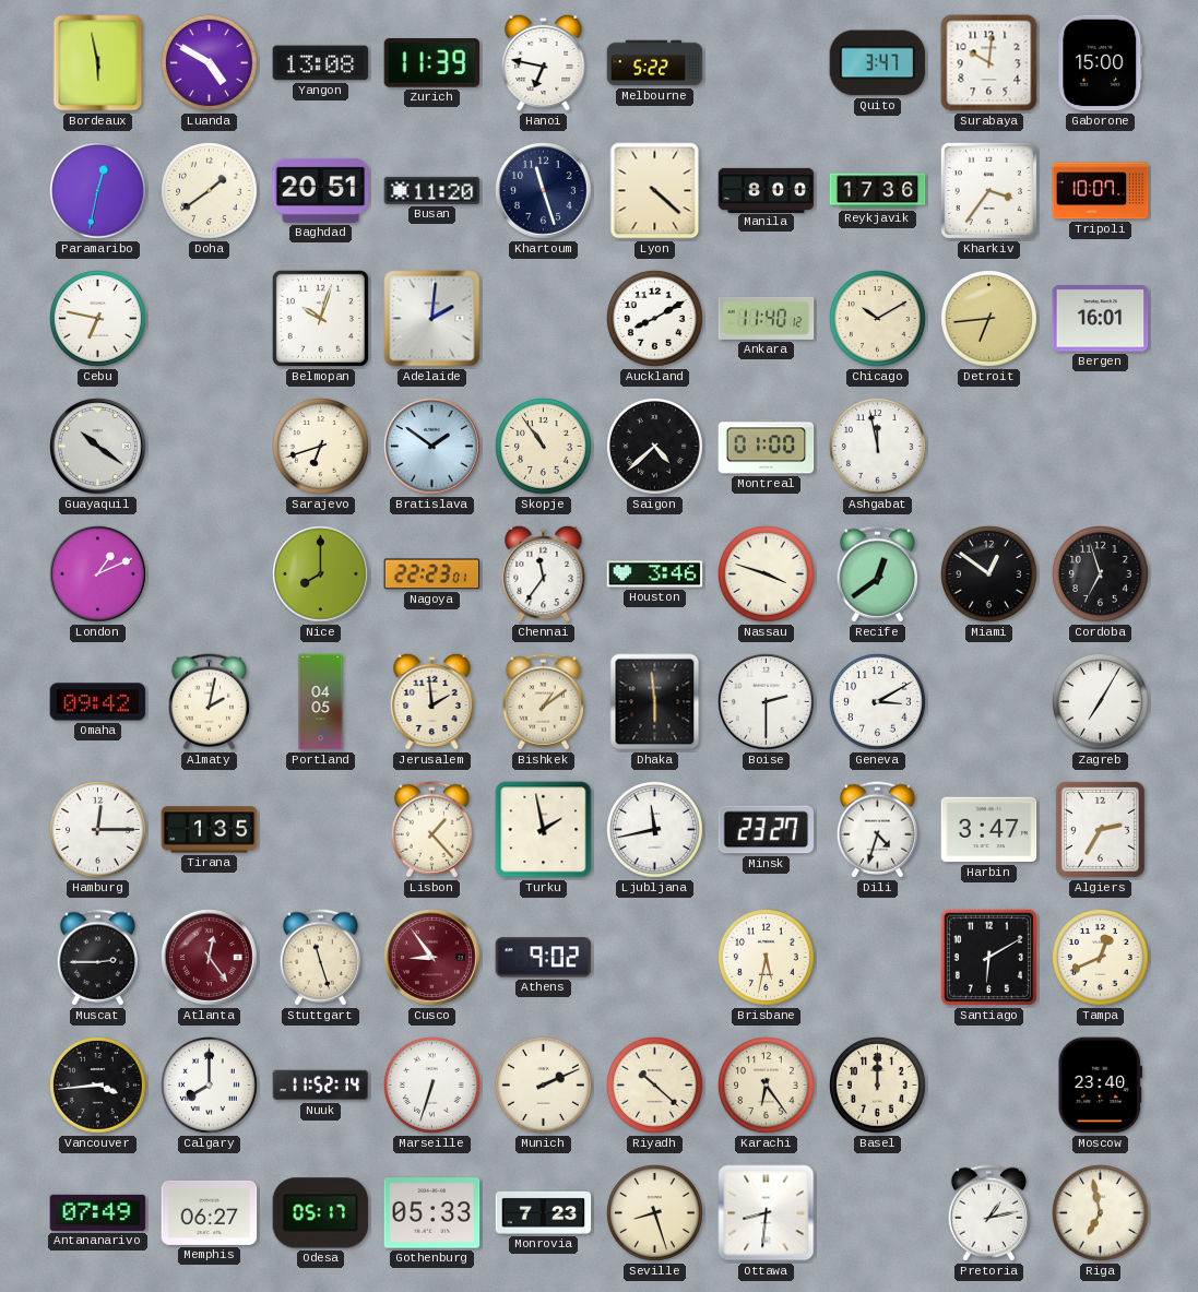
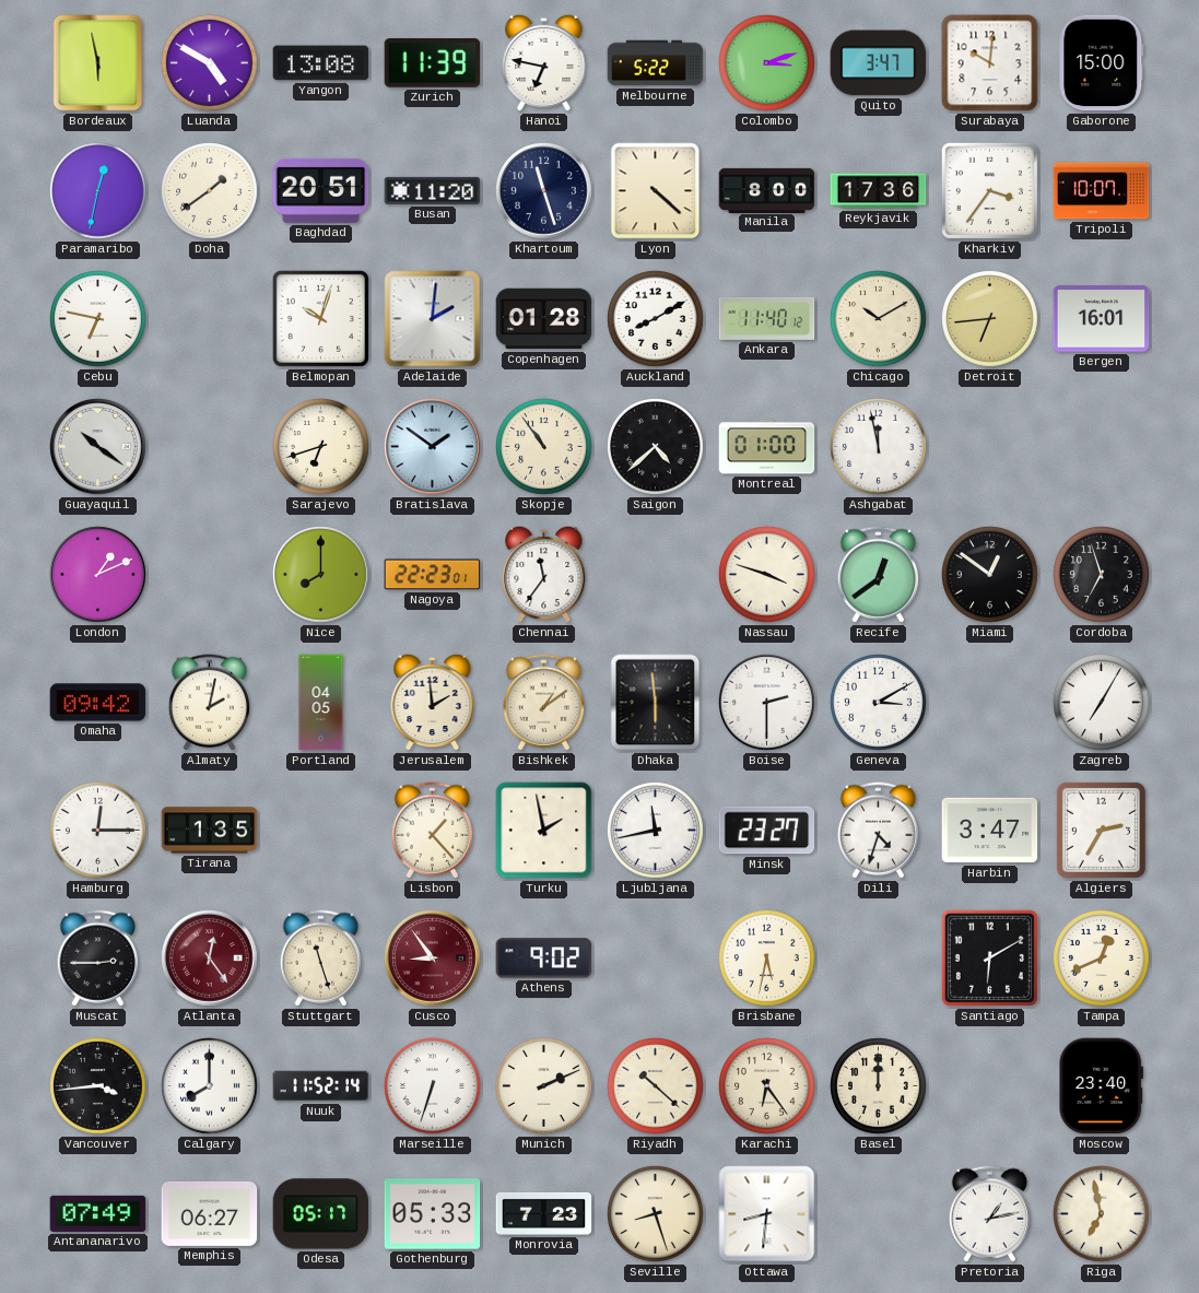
Colombo: none -> 3:12 (767, 63)
Copenhagen: none -> 01:28 (544, 319)
Houston: 3:46 -> none (655, 574)
